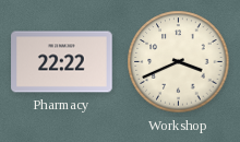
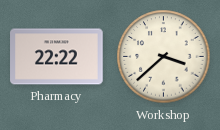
Workshop: 3:41 -> 3:38 (164, 57)
